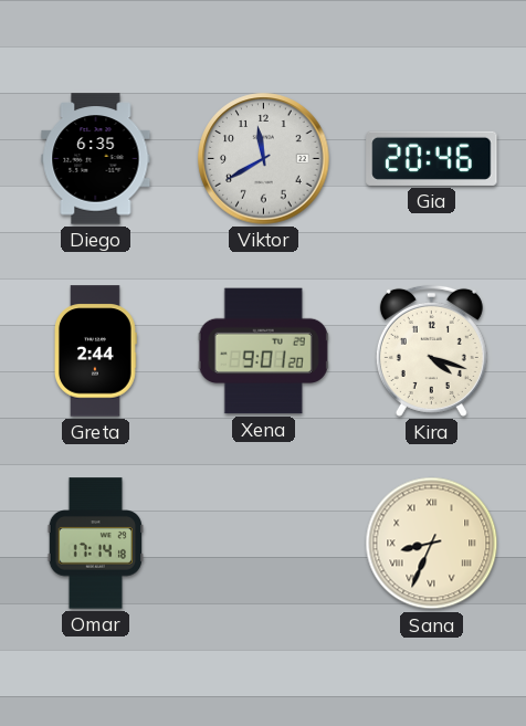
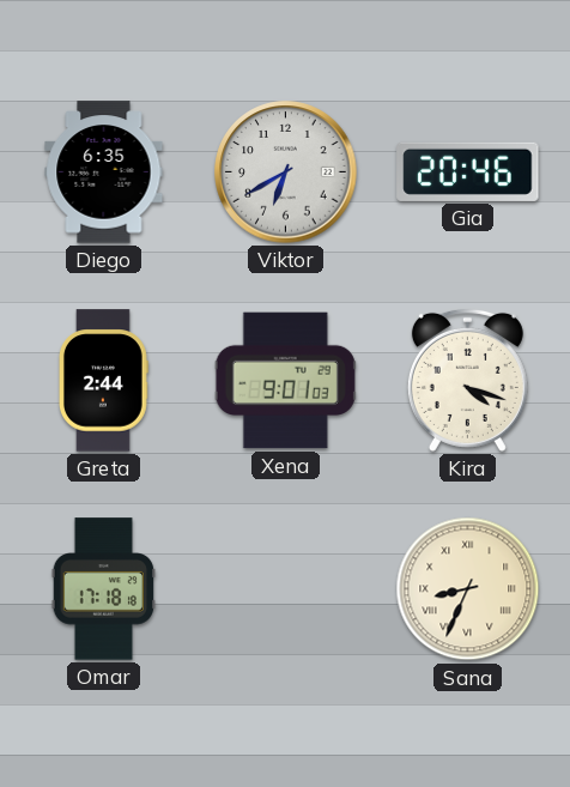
Viktor: 11:40 -> 6:40 (286, 172)
Xena: 9:01:20 -> 9:01:03 (285, 381)
Omar: 17:14 -> 17:18 (103, 589)
